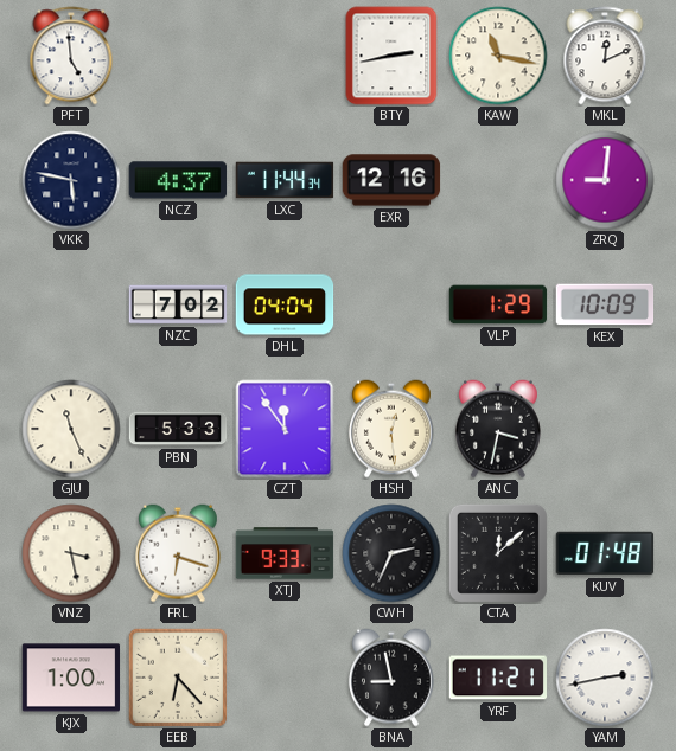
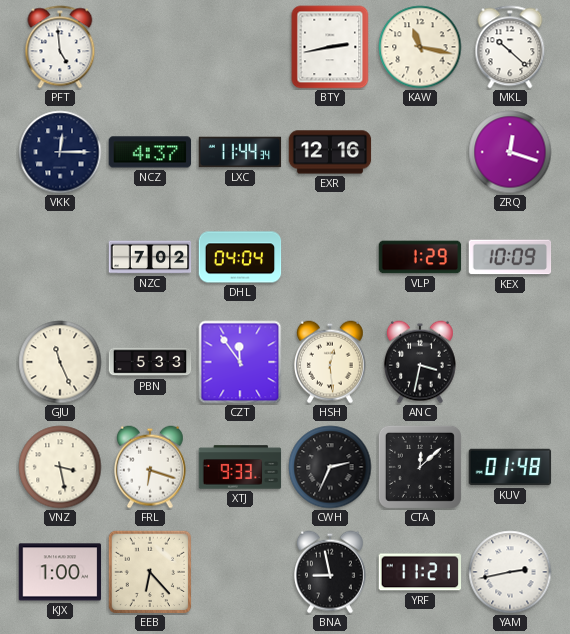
MKL: 12:11 -> 10:22 (510, 47)
VKK: 5:47 -> 12:15 (60, 152)
ZRQ: 9:01 -> 12:18 (510, 152)
